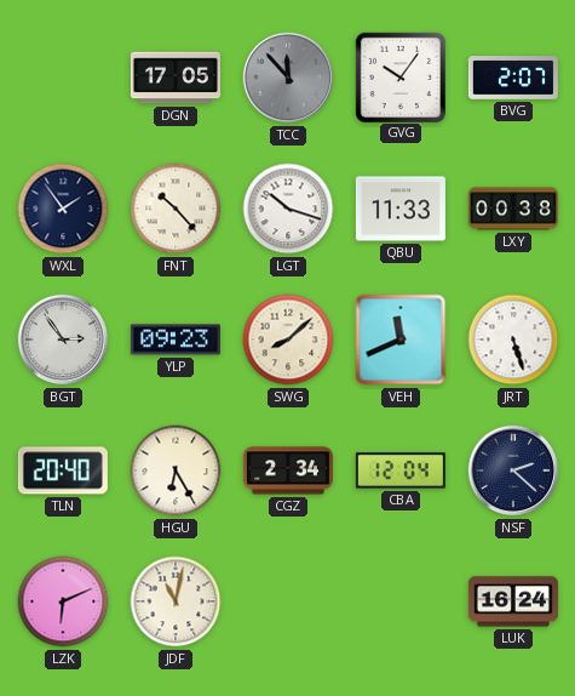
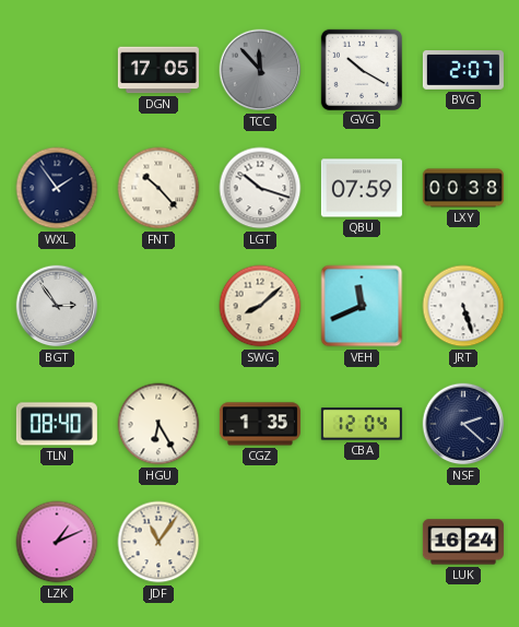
GVG: 10:06 -> 10:20 (361, 69)
QBU: 11:33 -> 07:59 (362, 188)
YLP: 09:23 -> none (176, 340)
TLN: 20:40 -> 08:40 (57, 424)
CGZ: 2:34 -> 1:35 (260, 424)
LZK: 6:11 -> 1:11 (57, 542)
JDF: 11:02 -> 11:06 (158, 542)
